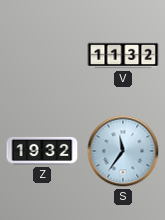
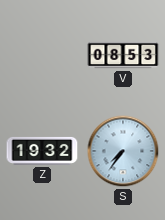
V: 11:32 -> 08:53 (123, 55)
S: 11:36 -> 7:36 (123, 151)
